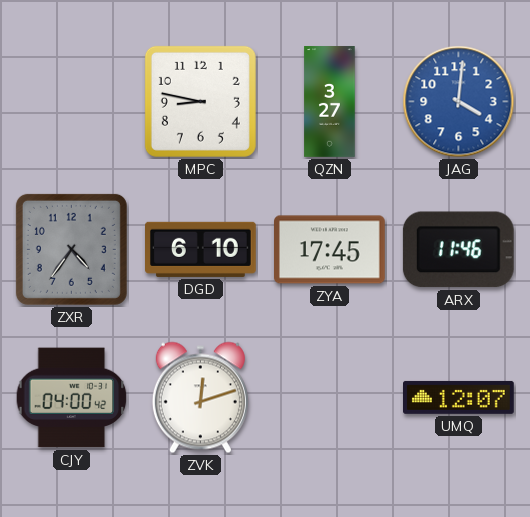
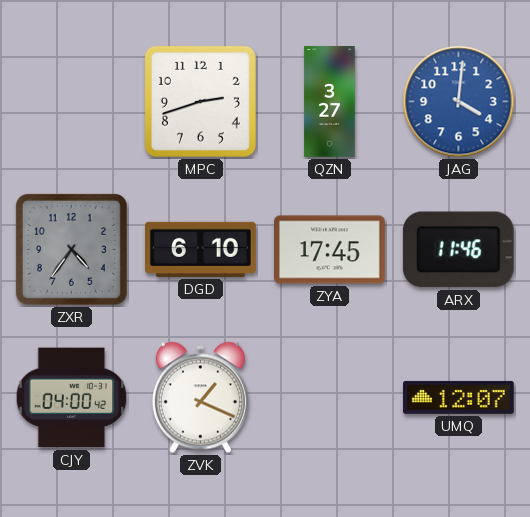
MPC: 8:47 -> 2:42 (200, 101)
ZVK: 12:12 -> 1:19 (200, 398)
